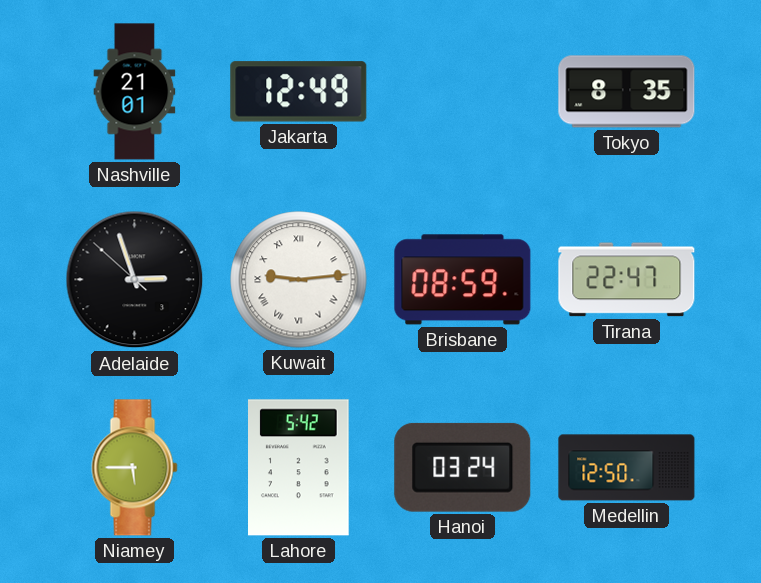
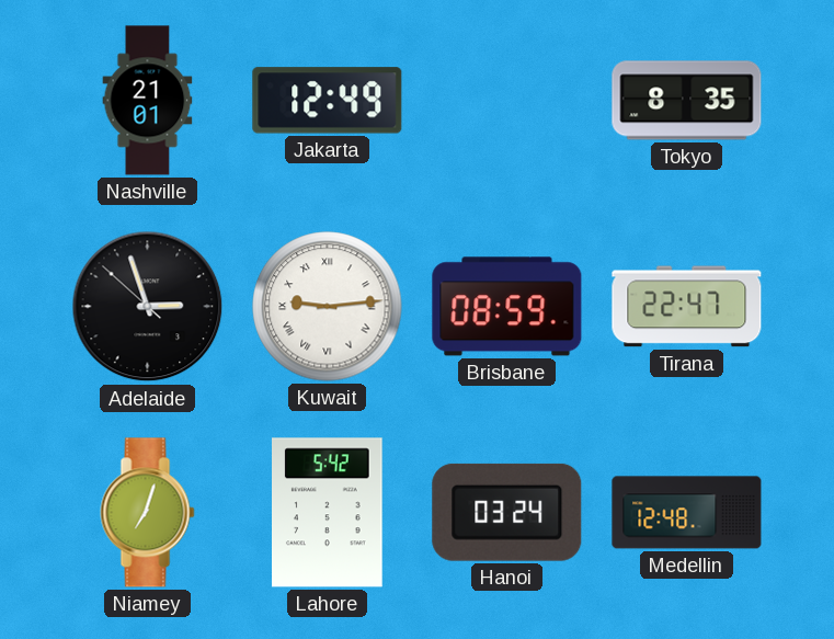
Niamey: 5:45 -> 7:03 (148, 513)
Medellin: 12:50 -> 12:48 (687, 513)
